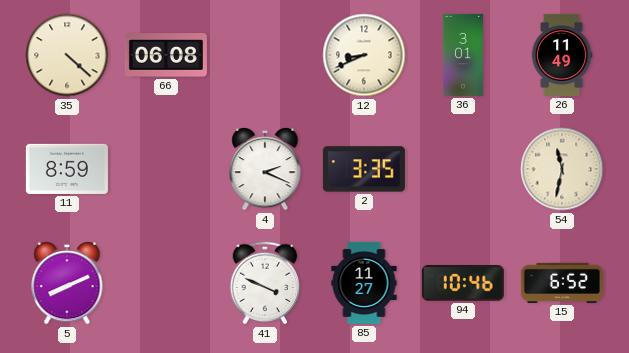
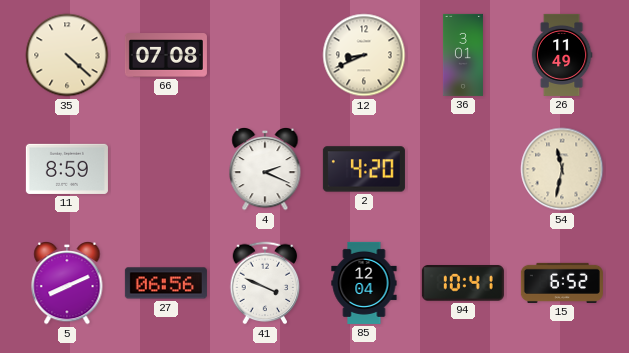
66: 06:08 -> 07:08 (166, 55)
2: 3:35 -> 4:20 (364, 169)
27: none -> 06:56 (166, 283)
85: 11:27 -> 12:04 (364, 283)
94: 10:46 -> 10:41 (463, 283)
